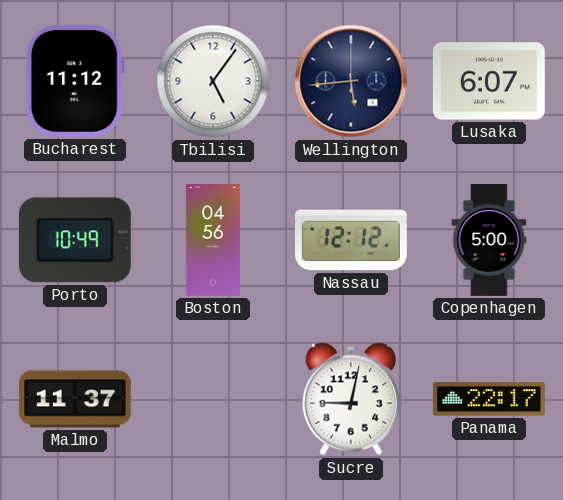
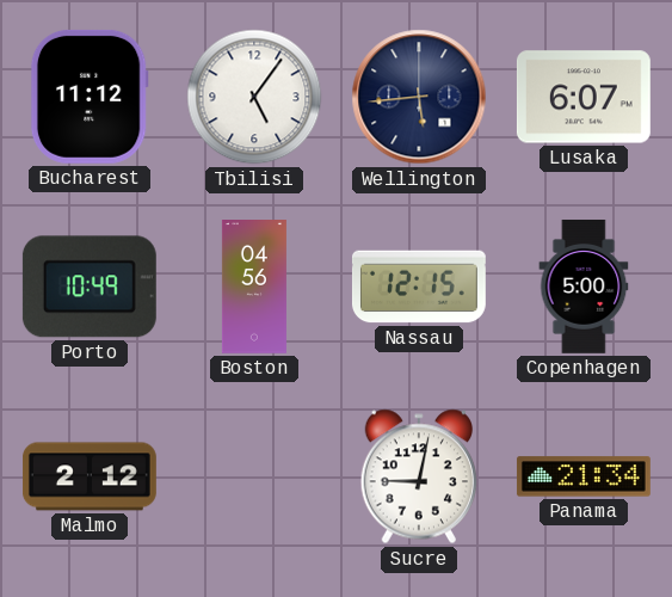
Nassau: 12:12 -> 12:15 (419, 287)
Malmo: 11:37 -> 2:12 (91, 476)
Panama: 22:17 -> 21:34 (584, 476)
